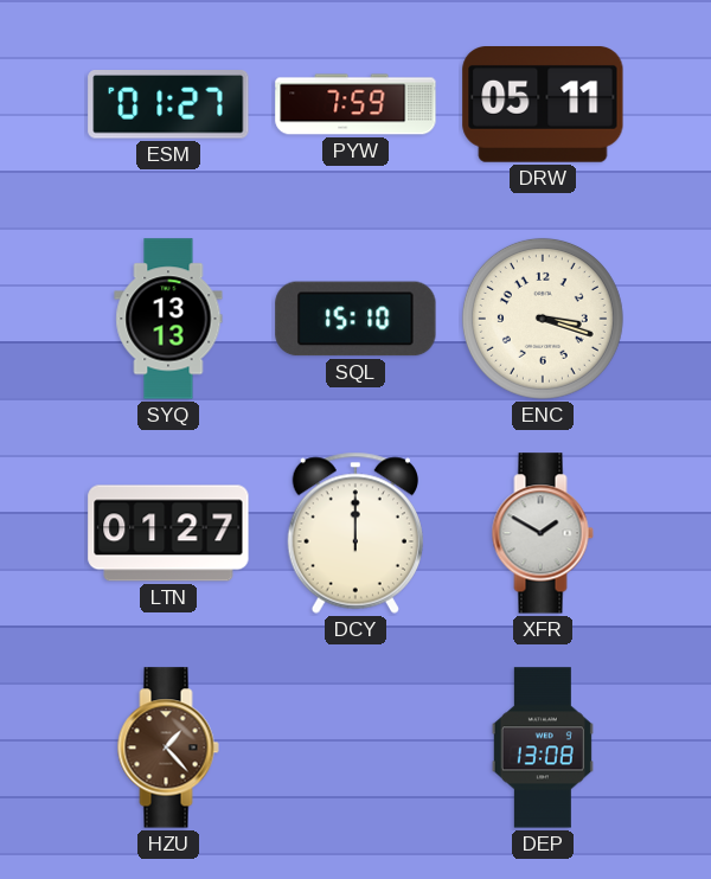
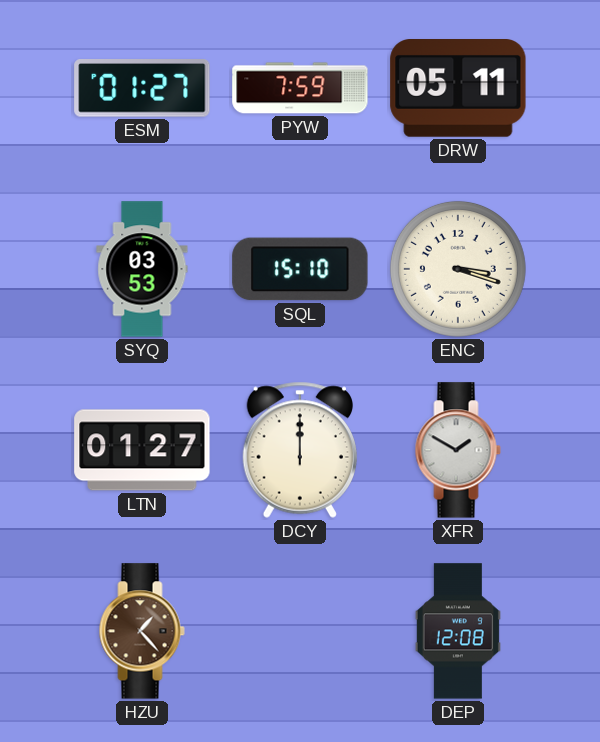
SYQ: 13:13 -> 03:53 (142, 269)
DEP: 13:08 -> 12:08 (458, 631)
